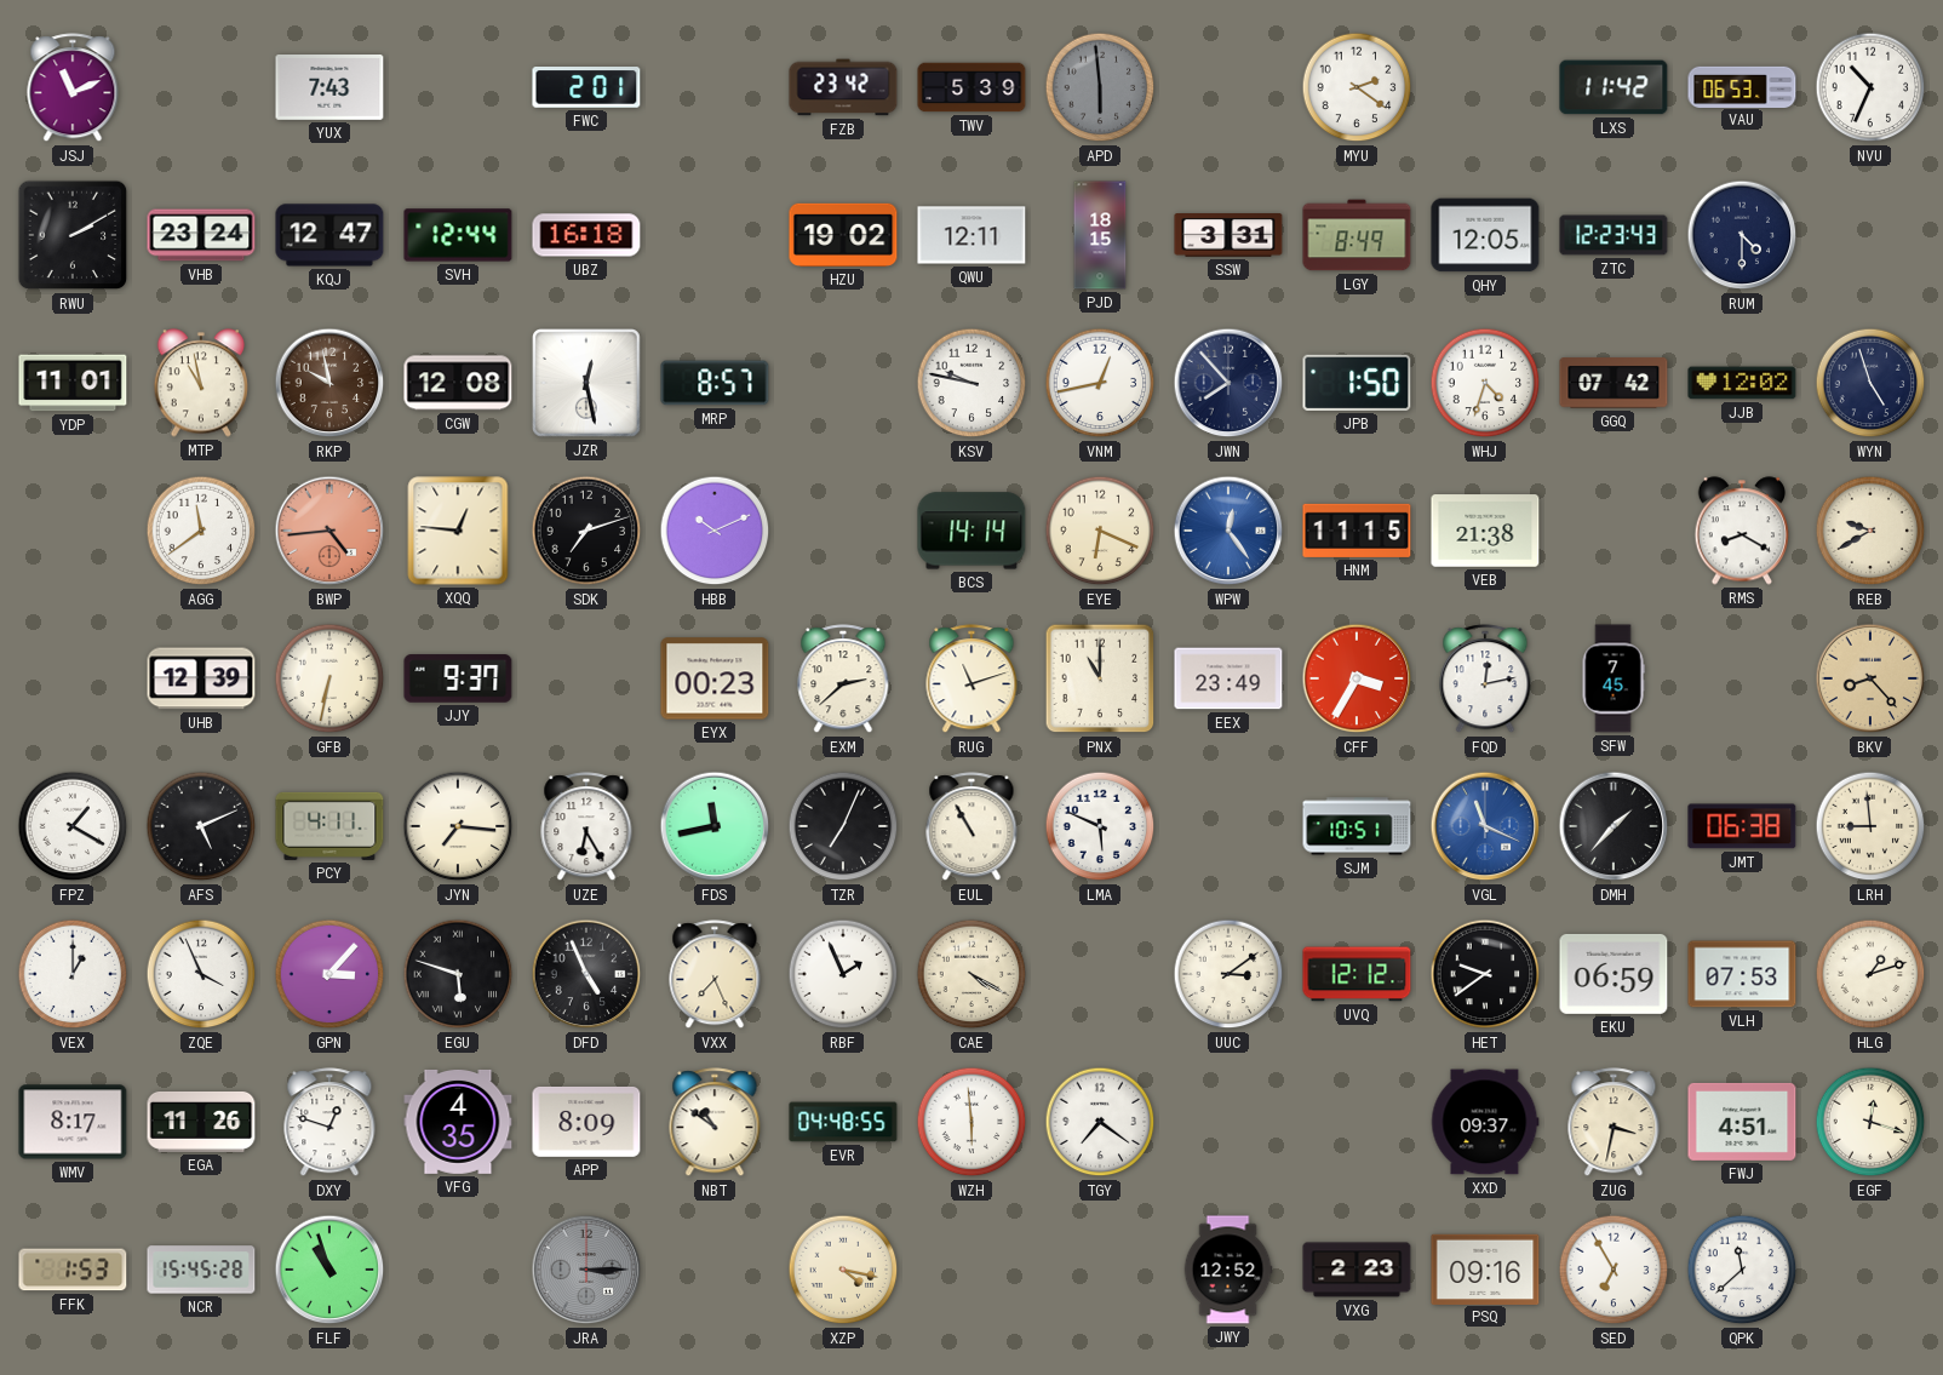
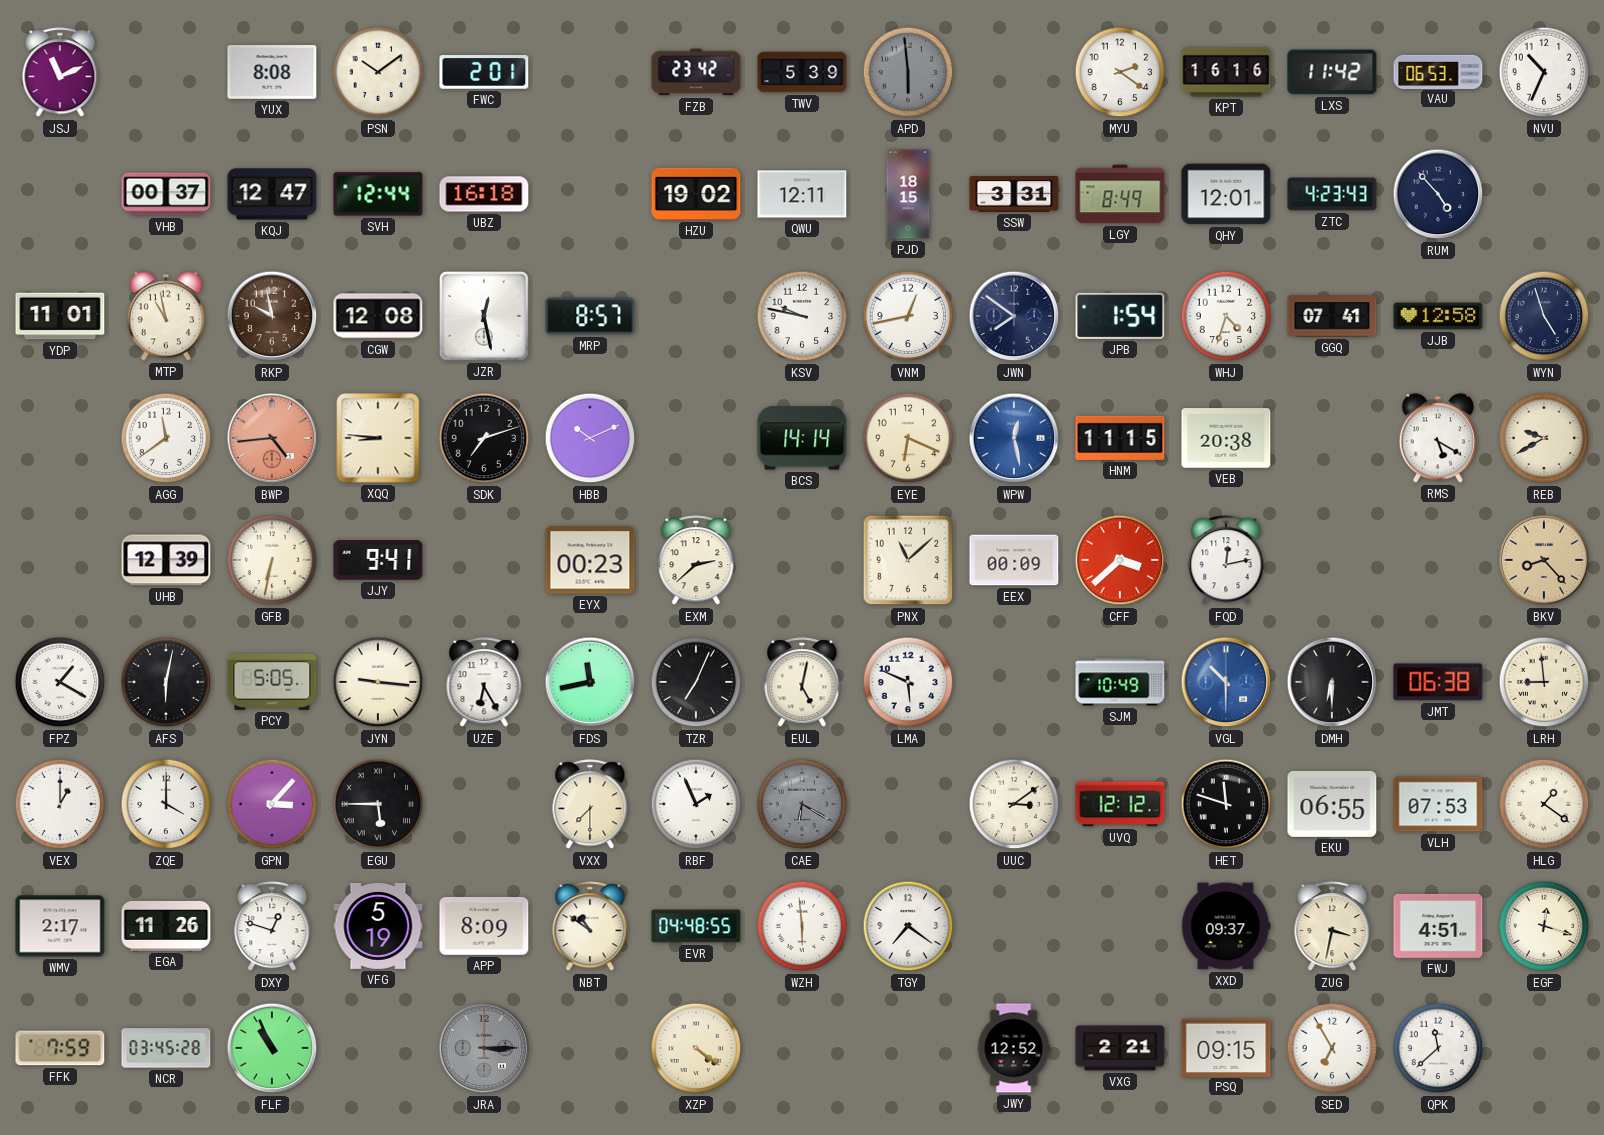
YUX: 7:43 -> 8:08 (272, 73)
PSN: none -> 10:09 (378, 72)
KPT: none -> 16:16 (1226, 72)
RWU: 2:10 -> none (73, 235)
VHB: 23:24 -> 00:37 (166, 194)
QHY: 12:05 -> 12:01 (1226, 194)
ZTC: 12:23 -> 4:23 (1332, 194)
RUM: 4:30 -> 4:53 (1438, 194)
JWN: 7:53 -> 7:51 (1014, 316)
JPB: 1:50 -> 1:54 (1120, 316)
GGQ: 07:42 -> 07:41 (1332, 316)
JJB: 12:02 -> 12:58 (1438, 316)
XQQ: 12:46 -> 8:46 (378, 438)
WPW: 12:24 -> 12:28 (1014, 438)
VEB: 21:38 -> 20:38 (1226, 438)
RMS: 8:20 -> 5:20 (1437, 438)
JJY: 9:37 -> 9:41 (378, 560)
RUG: 11:12 -> none (971, 680)
PNX: 11:00 -> 11:08 (908, 560)
EEX: 23:49 -> 00:09 (1014, 560)
CFF: 3:35 -> 3:38 (1120, 560)
SFW: 7:45 -> none (1614, 678)
AFS: 5:11 -> 6:02 (166, 682)
PCY: 4:11 -> 5:05 (272, 682)
JYN: 7:16 -> 9:16 (378, 682)
EUL: 10:55 -> 5:02 (802, 683)
SJM: 10:51 -> 10:49 (1120, 682)
VGL: 11:19 -> 10:30 (1226, 682)
DMH: 1:37 -> 6:30 (1332, 682)
ZQE: 3:56 -> 4:00 (166, 804)
EGU: 5:48 -> 5:45 (378, 804)
DFD: 4:56 -> none (586, 974)
VXX: 7:26 -> 7:30 (590, 805)
CAE: 4:20 -> 6:20 (802, 804)
CAE dial: cream -> grey (802, 804)
HET: 9:39 -> 11:48 (1226, 804)
EKU: 06:59 -> 06:55 (1332, 804)
HLG: 1:12 -> 1:21 (1544, 804)
WMV: 8:17 -> 2:17 (60, 926)
VFG: 4:35 -> 5:19 (378, 926)
FFK: 1:53 -> 7:59 (60, 1048)
NCR: 15:45 -> 03:45 (166, 1048)
FLF: 10:57 -> 10:56 (272, 1048)
XZP: 4:17 -> 4:21 (696, 1048)
VXG: 2:23 -> 2:21 (1120, 1048)
PSQ: 09:16 -> 09:15 (1226, 1047)
